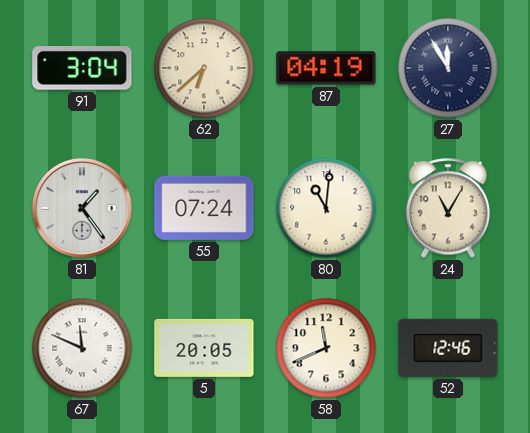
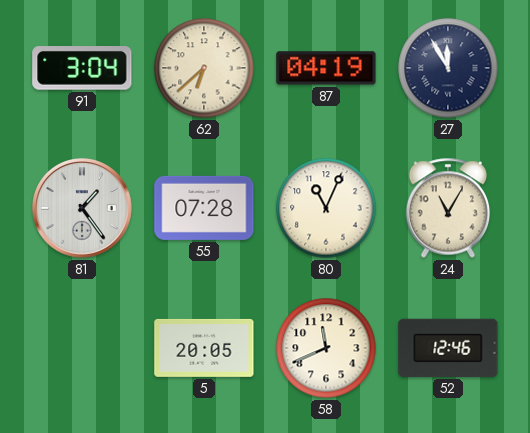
55: 07:24 -> 07:28 (204, 208)
80: 11:01 -> 11:04 (326, 208)
67: 11:49 -> none (82, 348)
